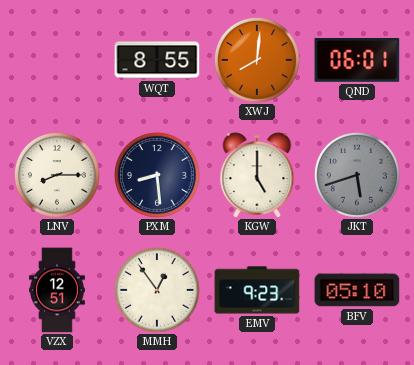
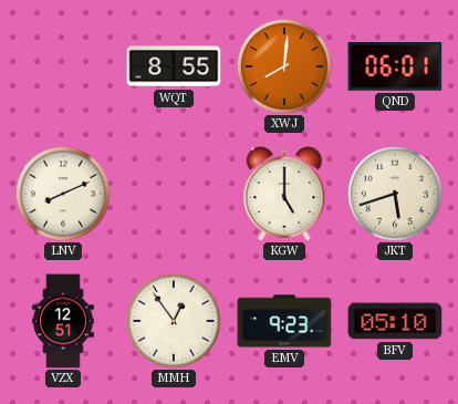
LNV: 8:15 -> 8:11 (63, 194)
PXM: 8:29 -> none (157, 175)
JKT dial: grey -> cream (395, 194)
